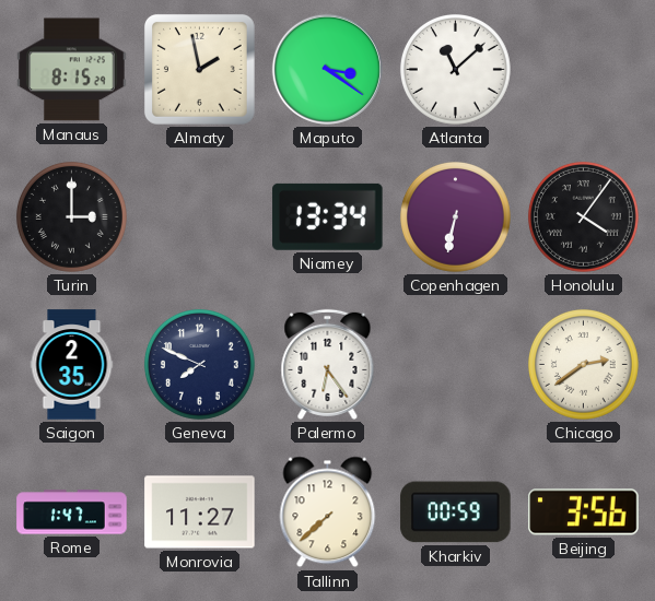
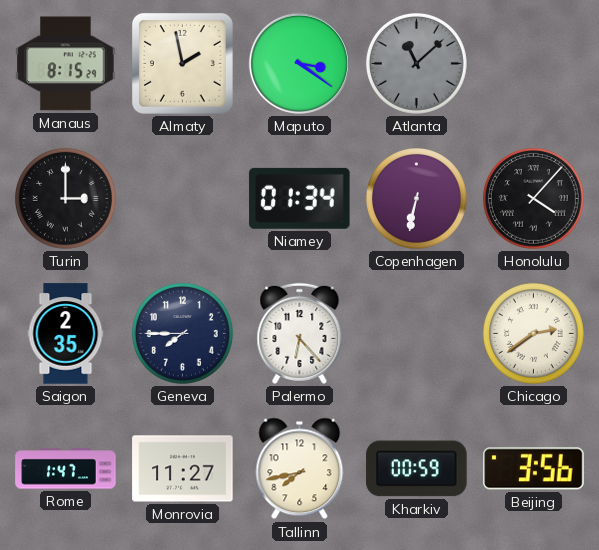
Atlanta dial: white -> grey (416, 63)
Niamey: 13:34 -> 01:34 (300, 198)
Honolulu: 4:06 -> 4:07 (533, 198)
Geneva: 7:49 -> 7:45 (182, 333)
Palermo: 6:24 -> 6:23 (300, 333)
Tallinn: 7:38 -> 7:43 (300, 469)
